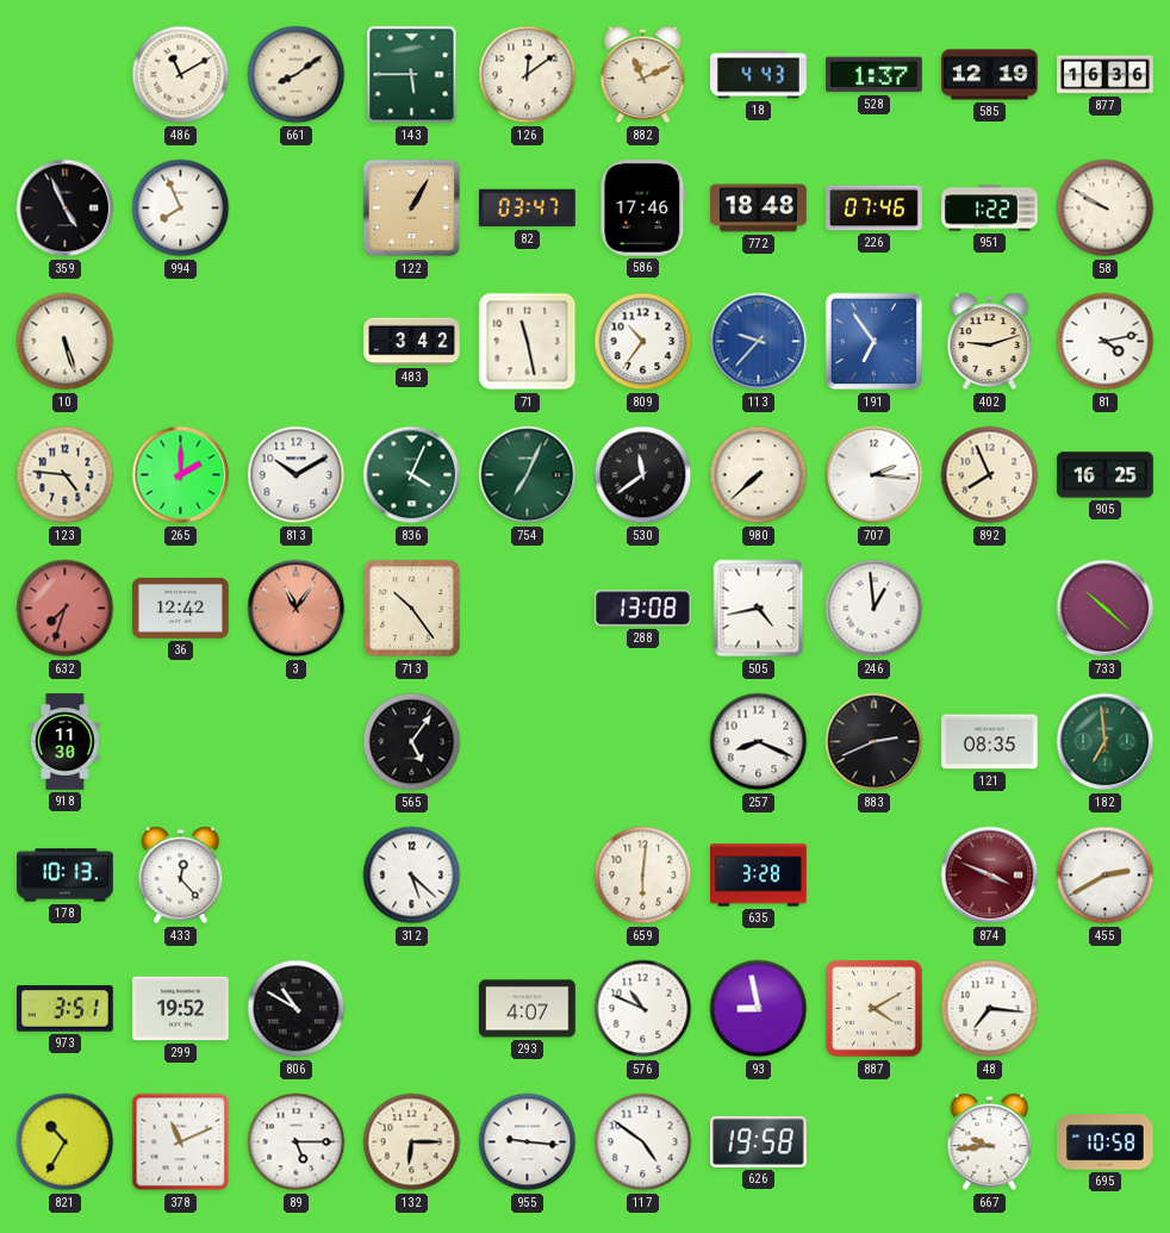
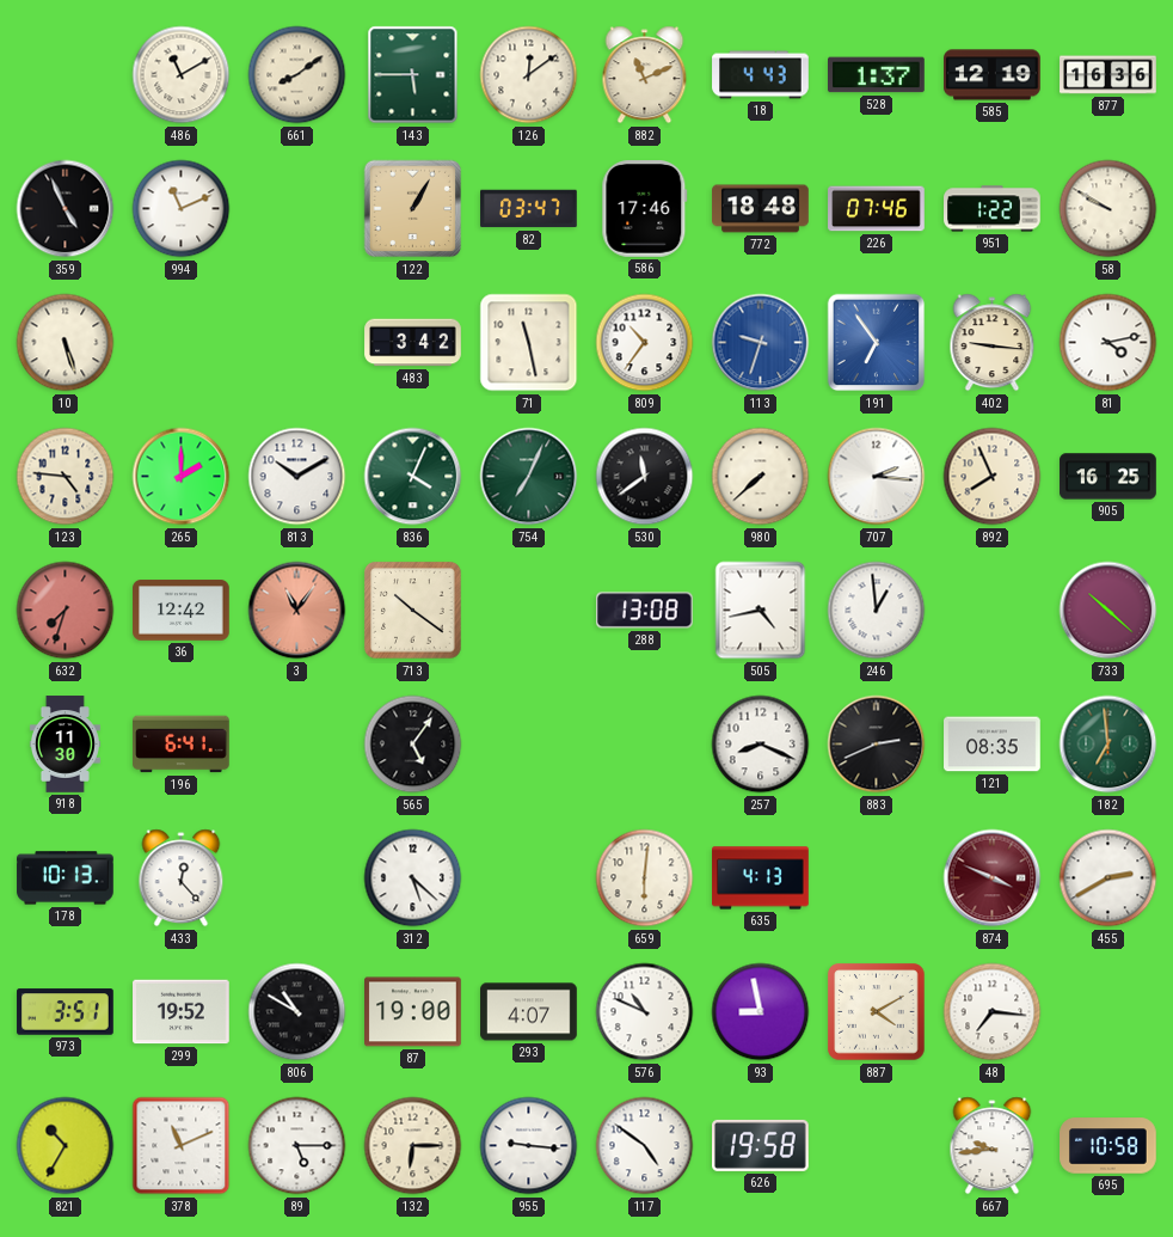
994: 7:56 -> 11:11 (182, 209)
113: 9:37 -> 9:33 (761, 343)
402: 9:12 -> 9:16 (993, 343)
713: 10:24 -> 10:21 (413, 611)
196: none -> 6:41 (182, 745)
635: 3:28 -> 4:13 (761, 878)
87: none -> 19:00 (413, 1012)
